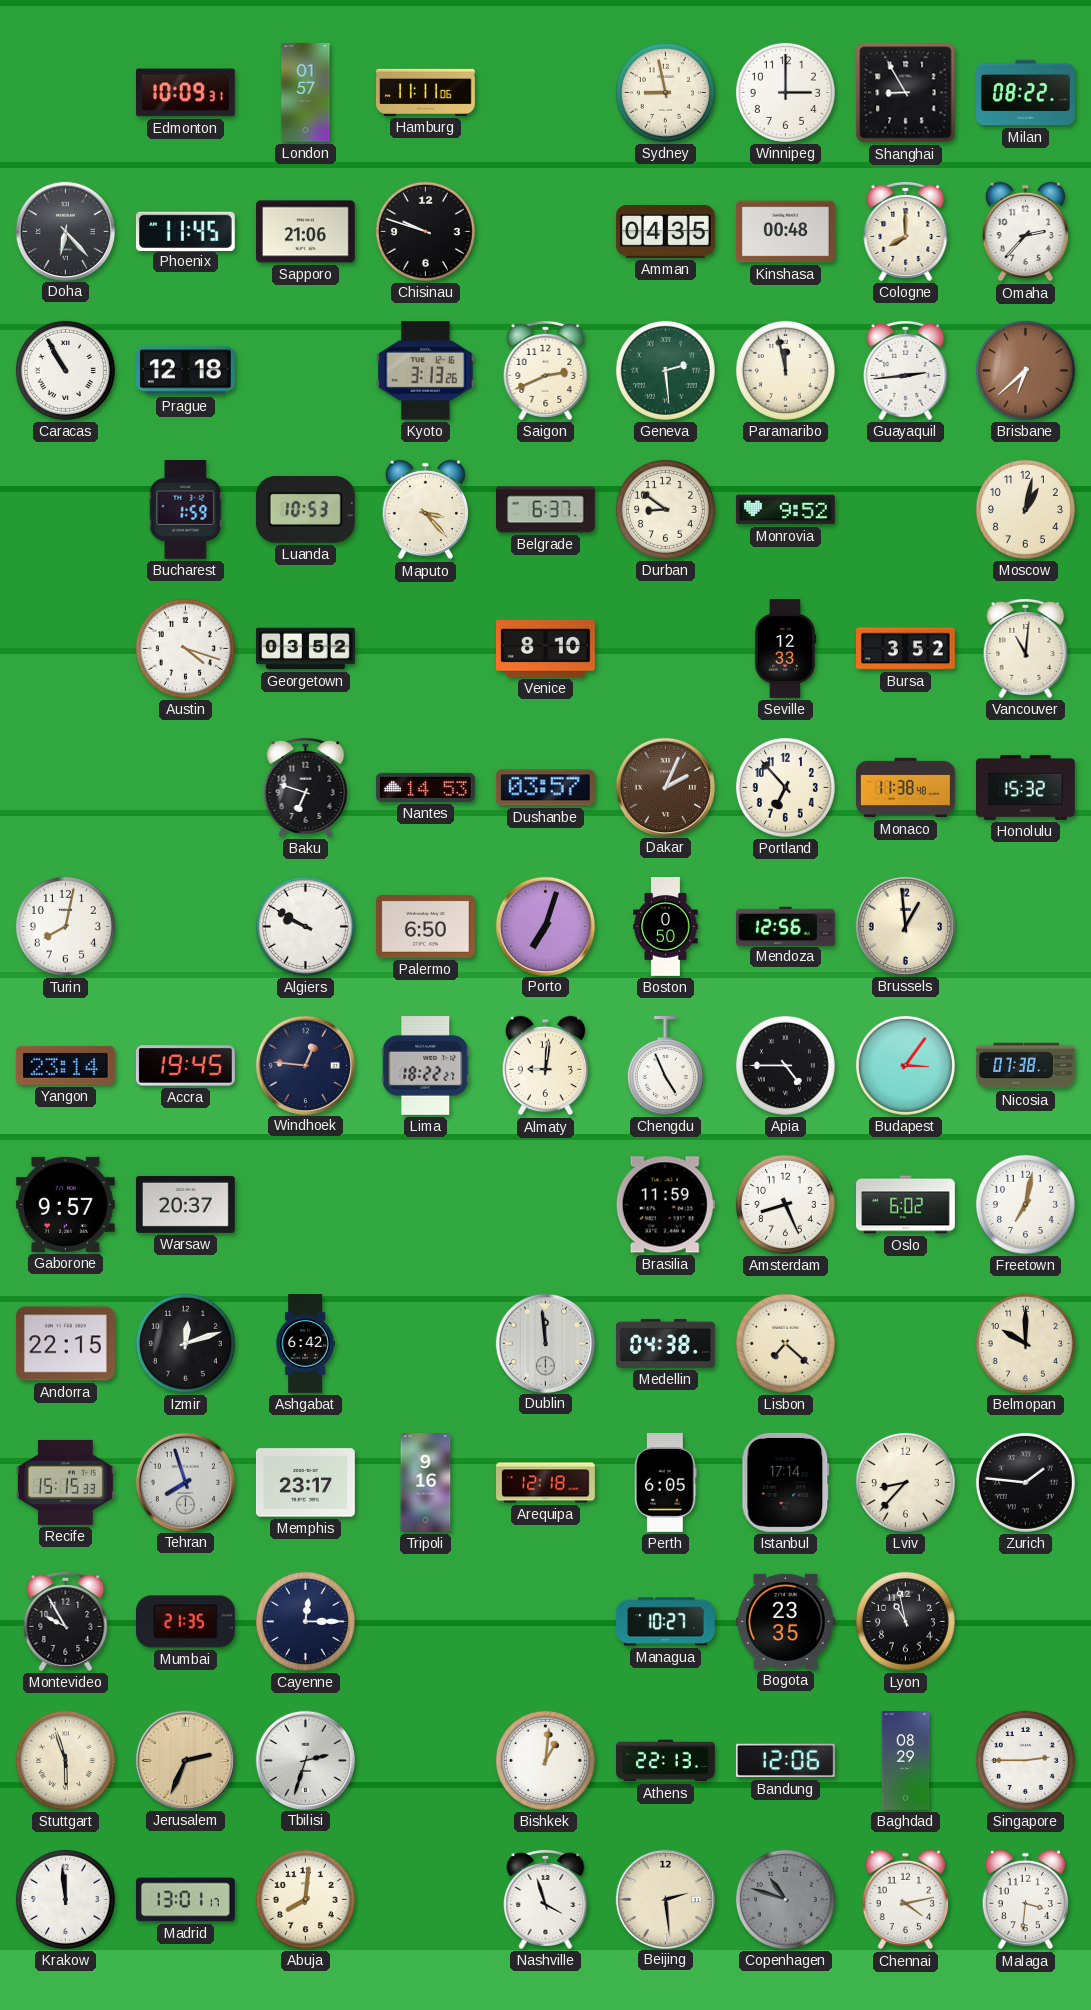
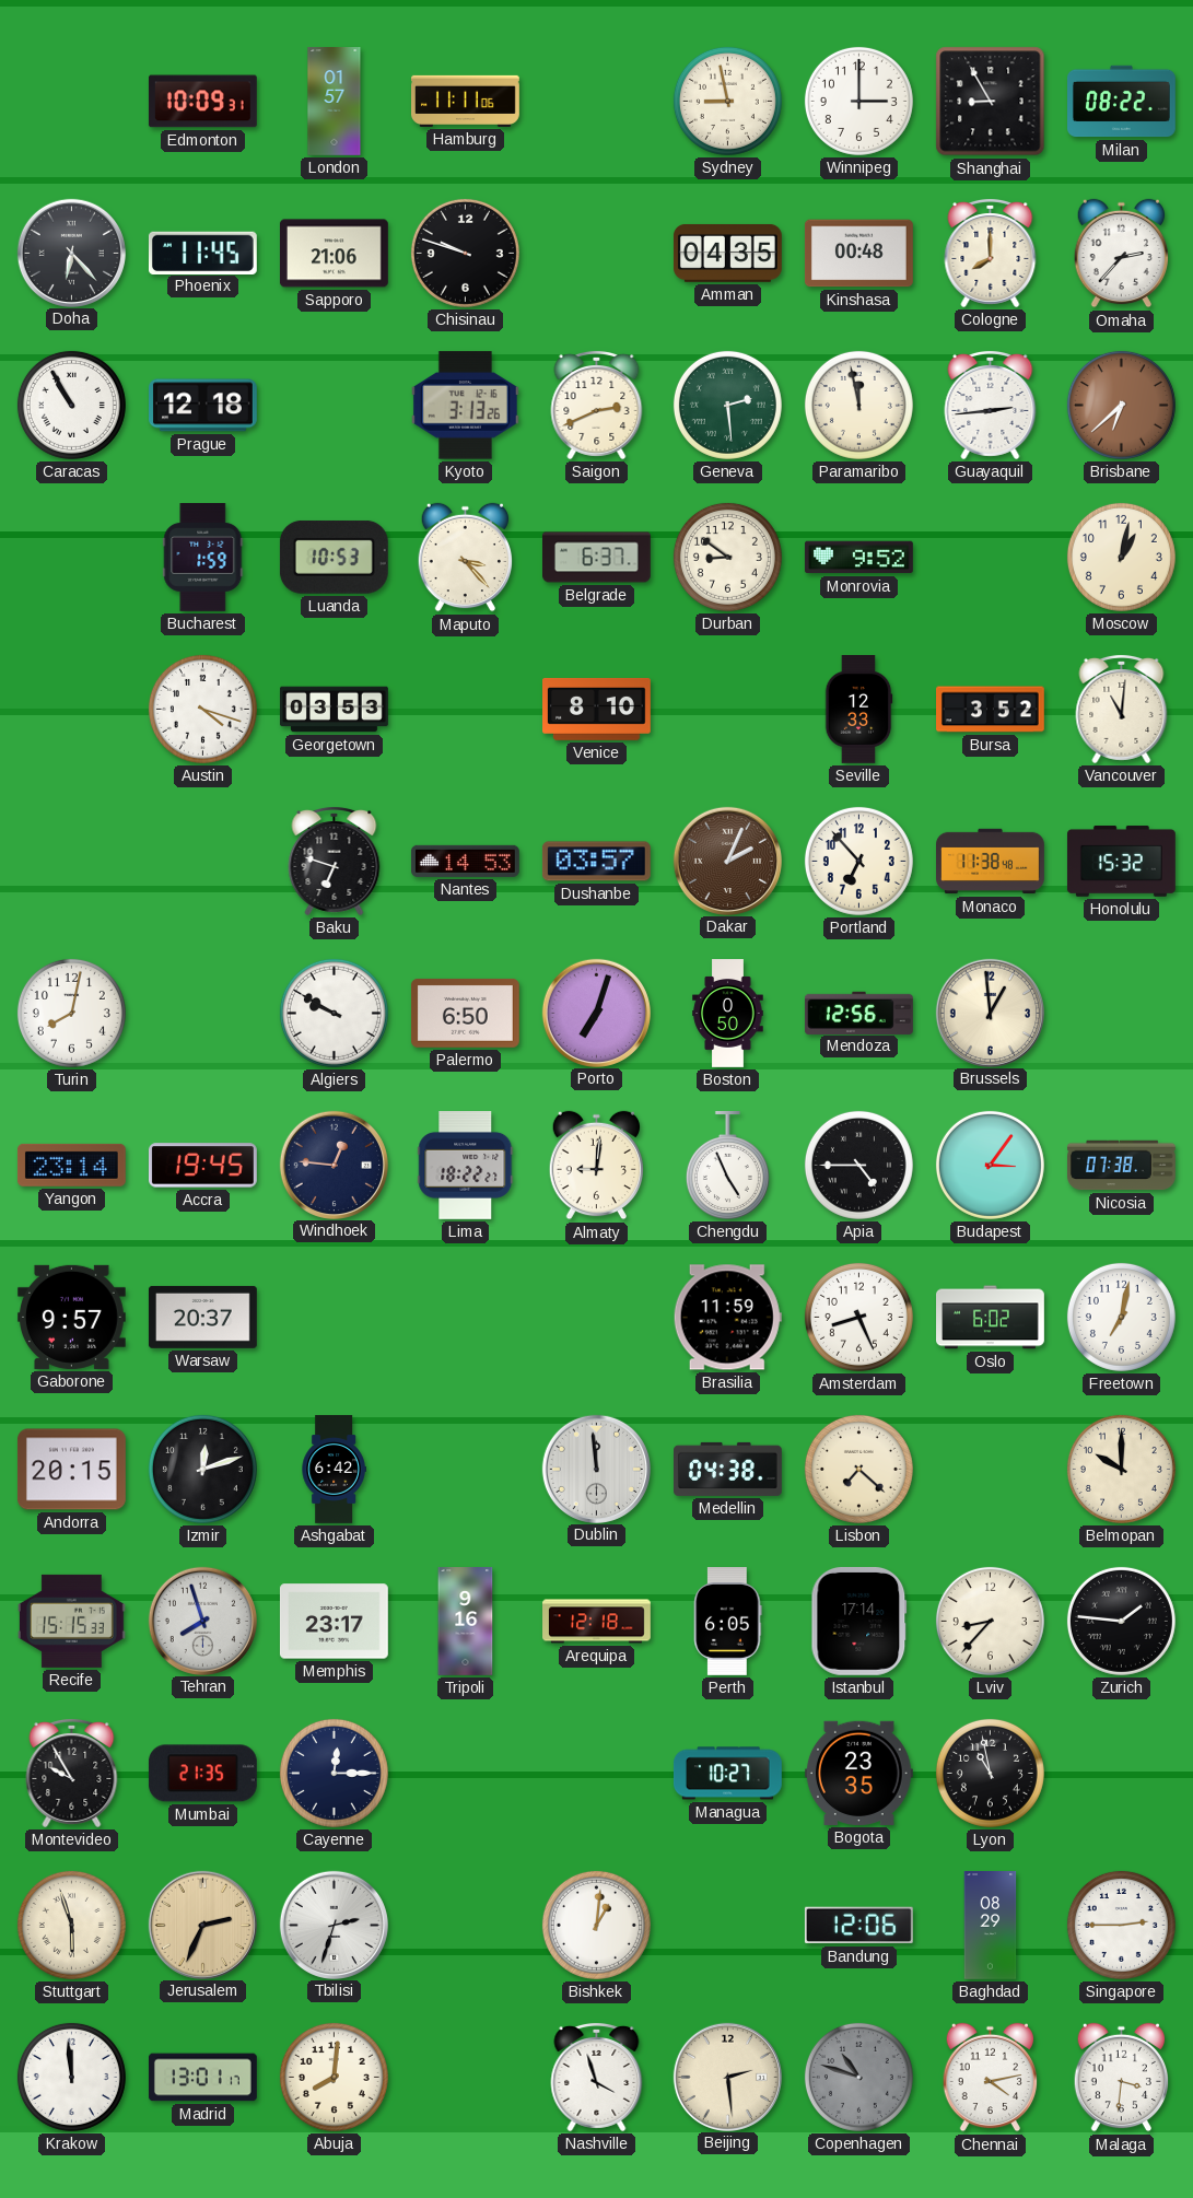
Georgetown: 03:52 -> 03:53 (335, 710)
Andorra: 22:15 -> 20:15 (71, 1470)
Athens: 22:13 -> none (666, 1761)
